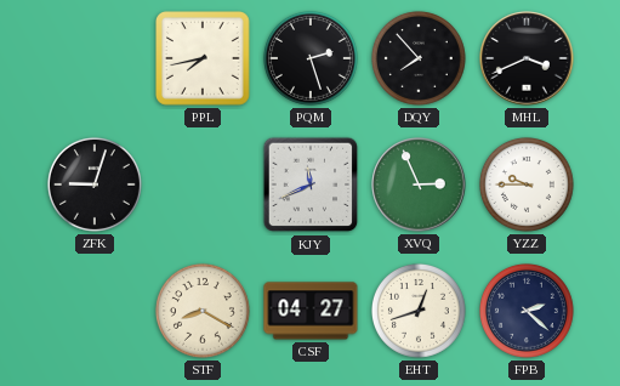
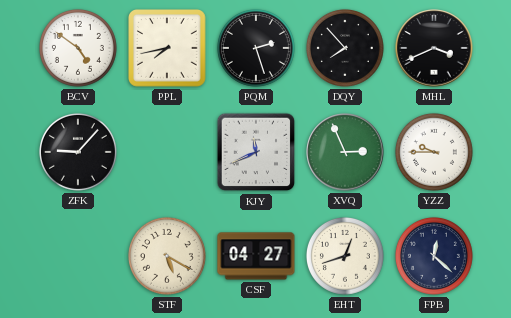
BCV: none -> 4:51 (78, 48)
ZFK: 9:03 -> 9:07 (78, 152)
STF: 8:20 -> 5:20 (167, 256)
FPB: 2:22 -> 12:22 (434, 256)
